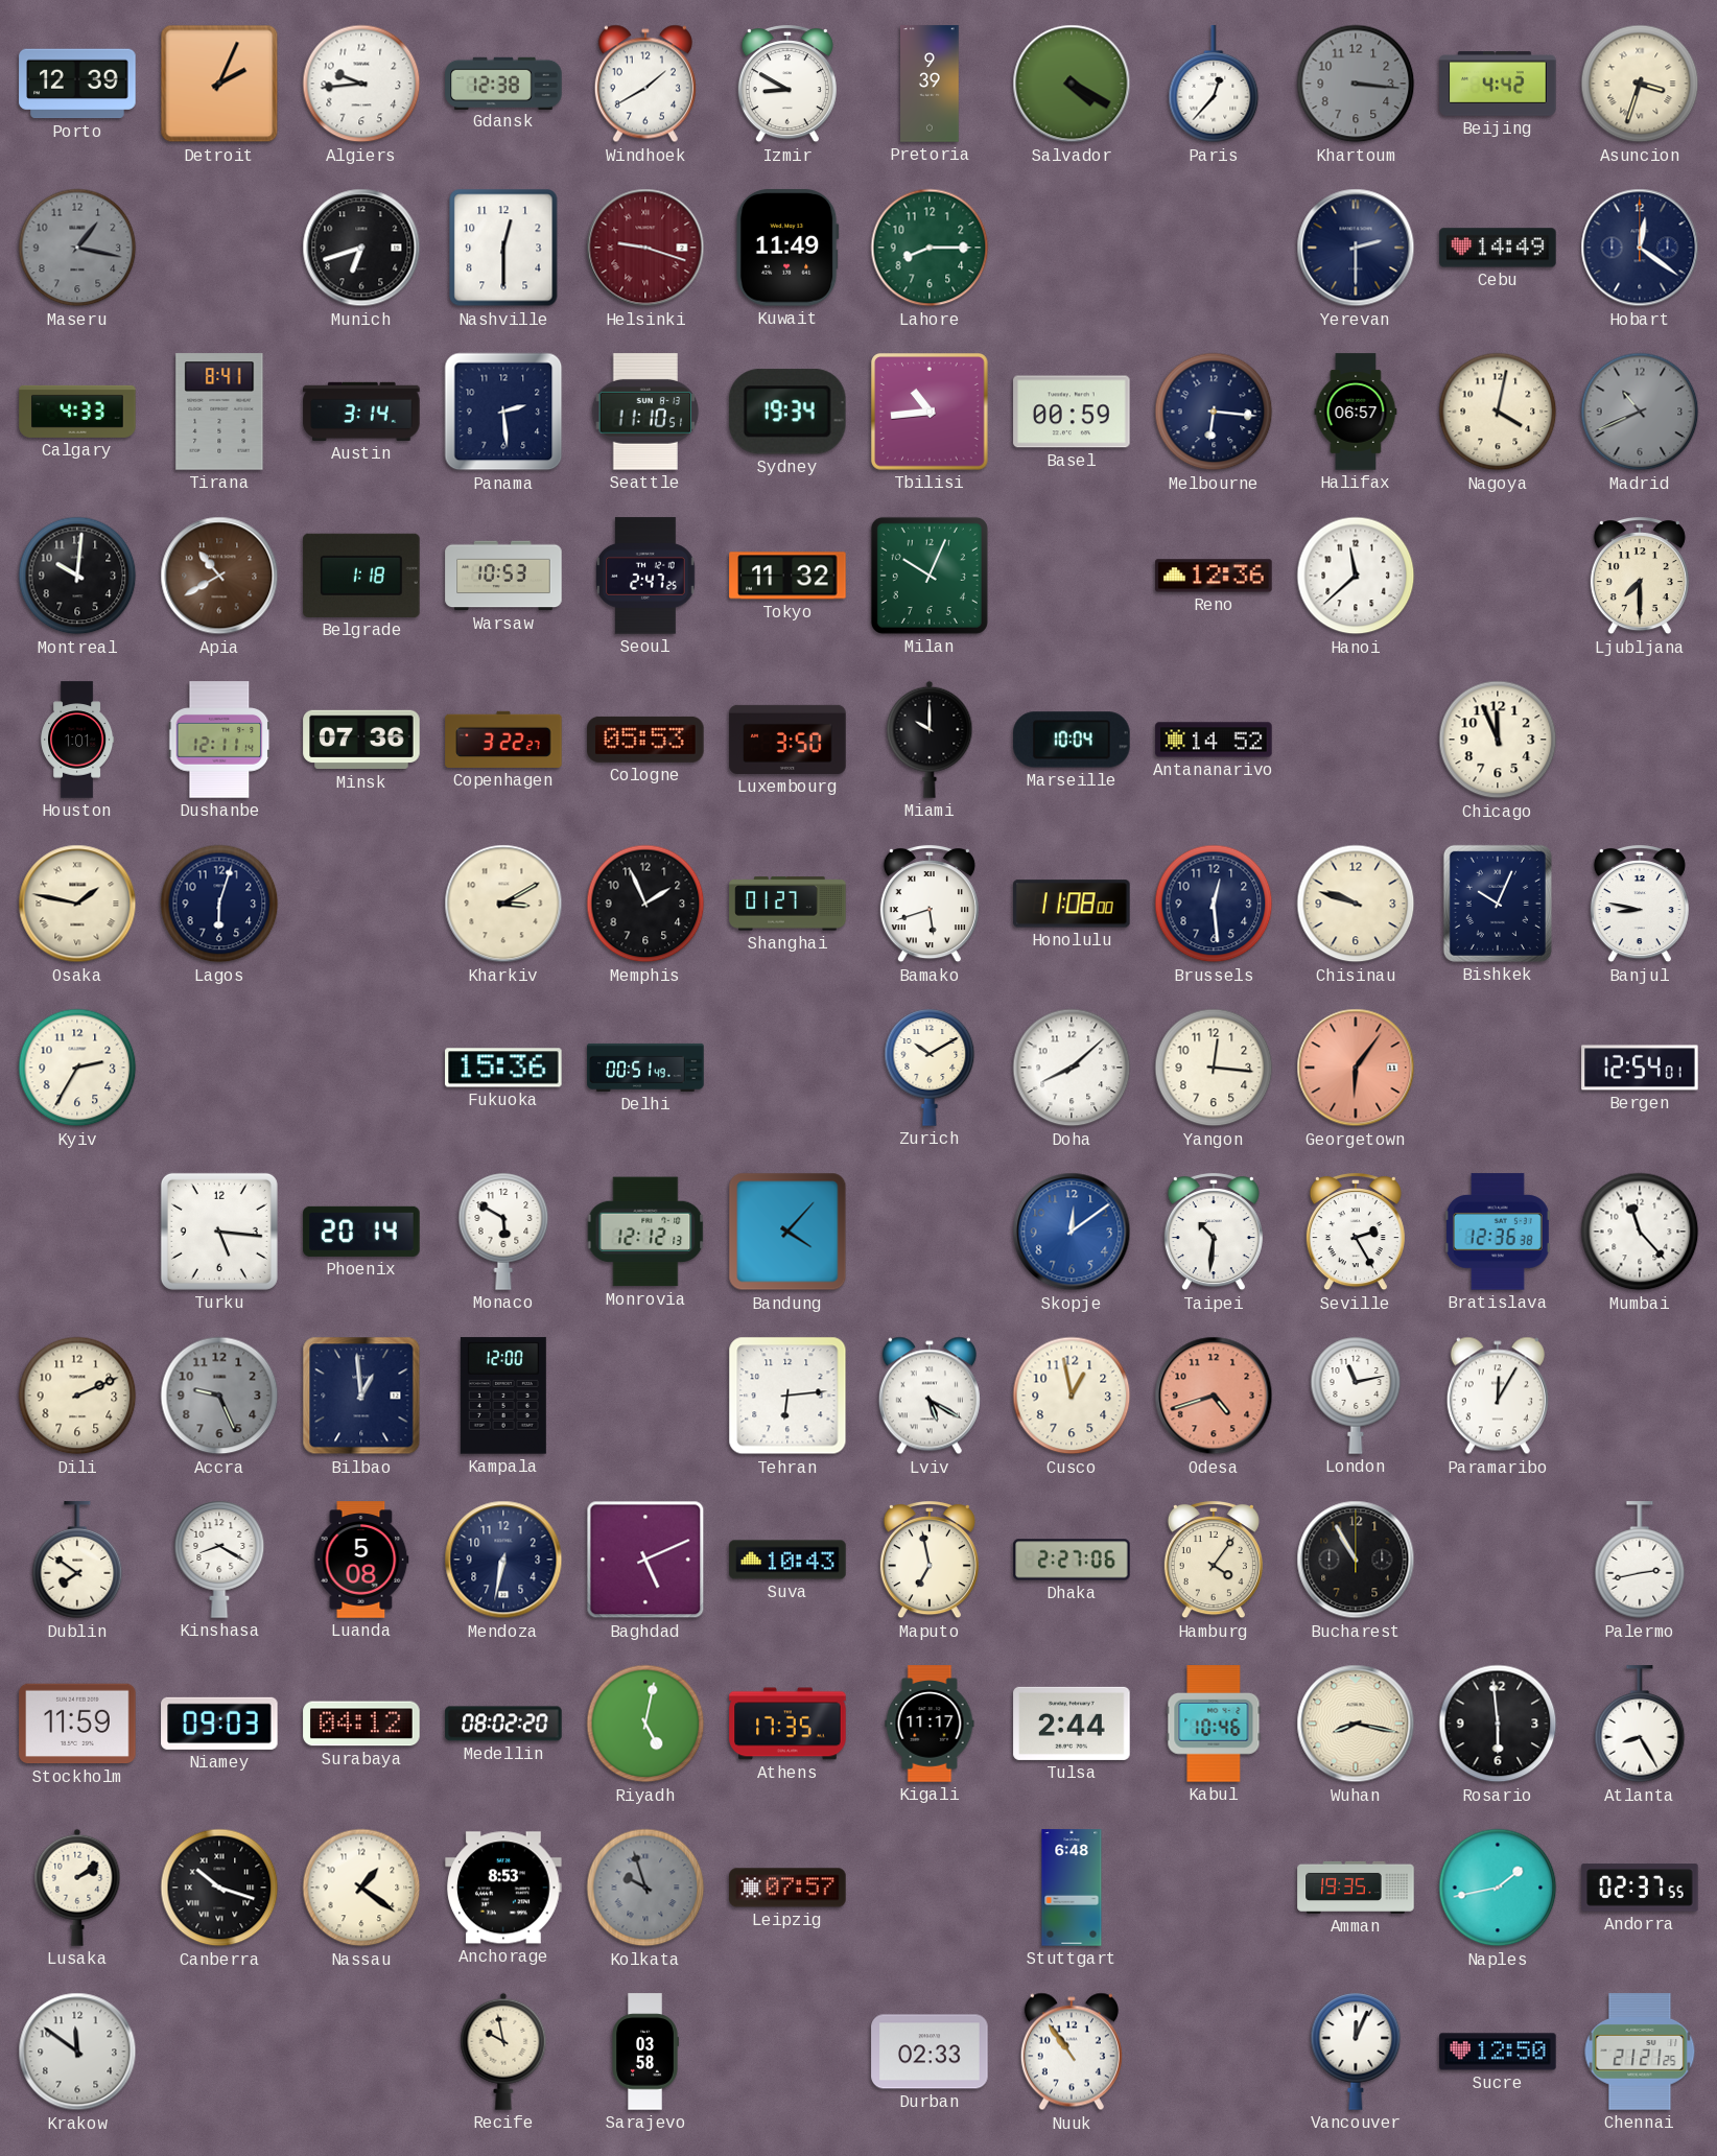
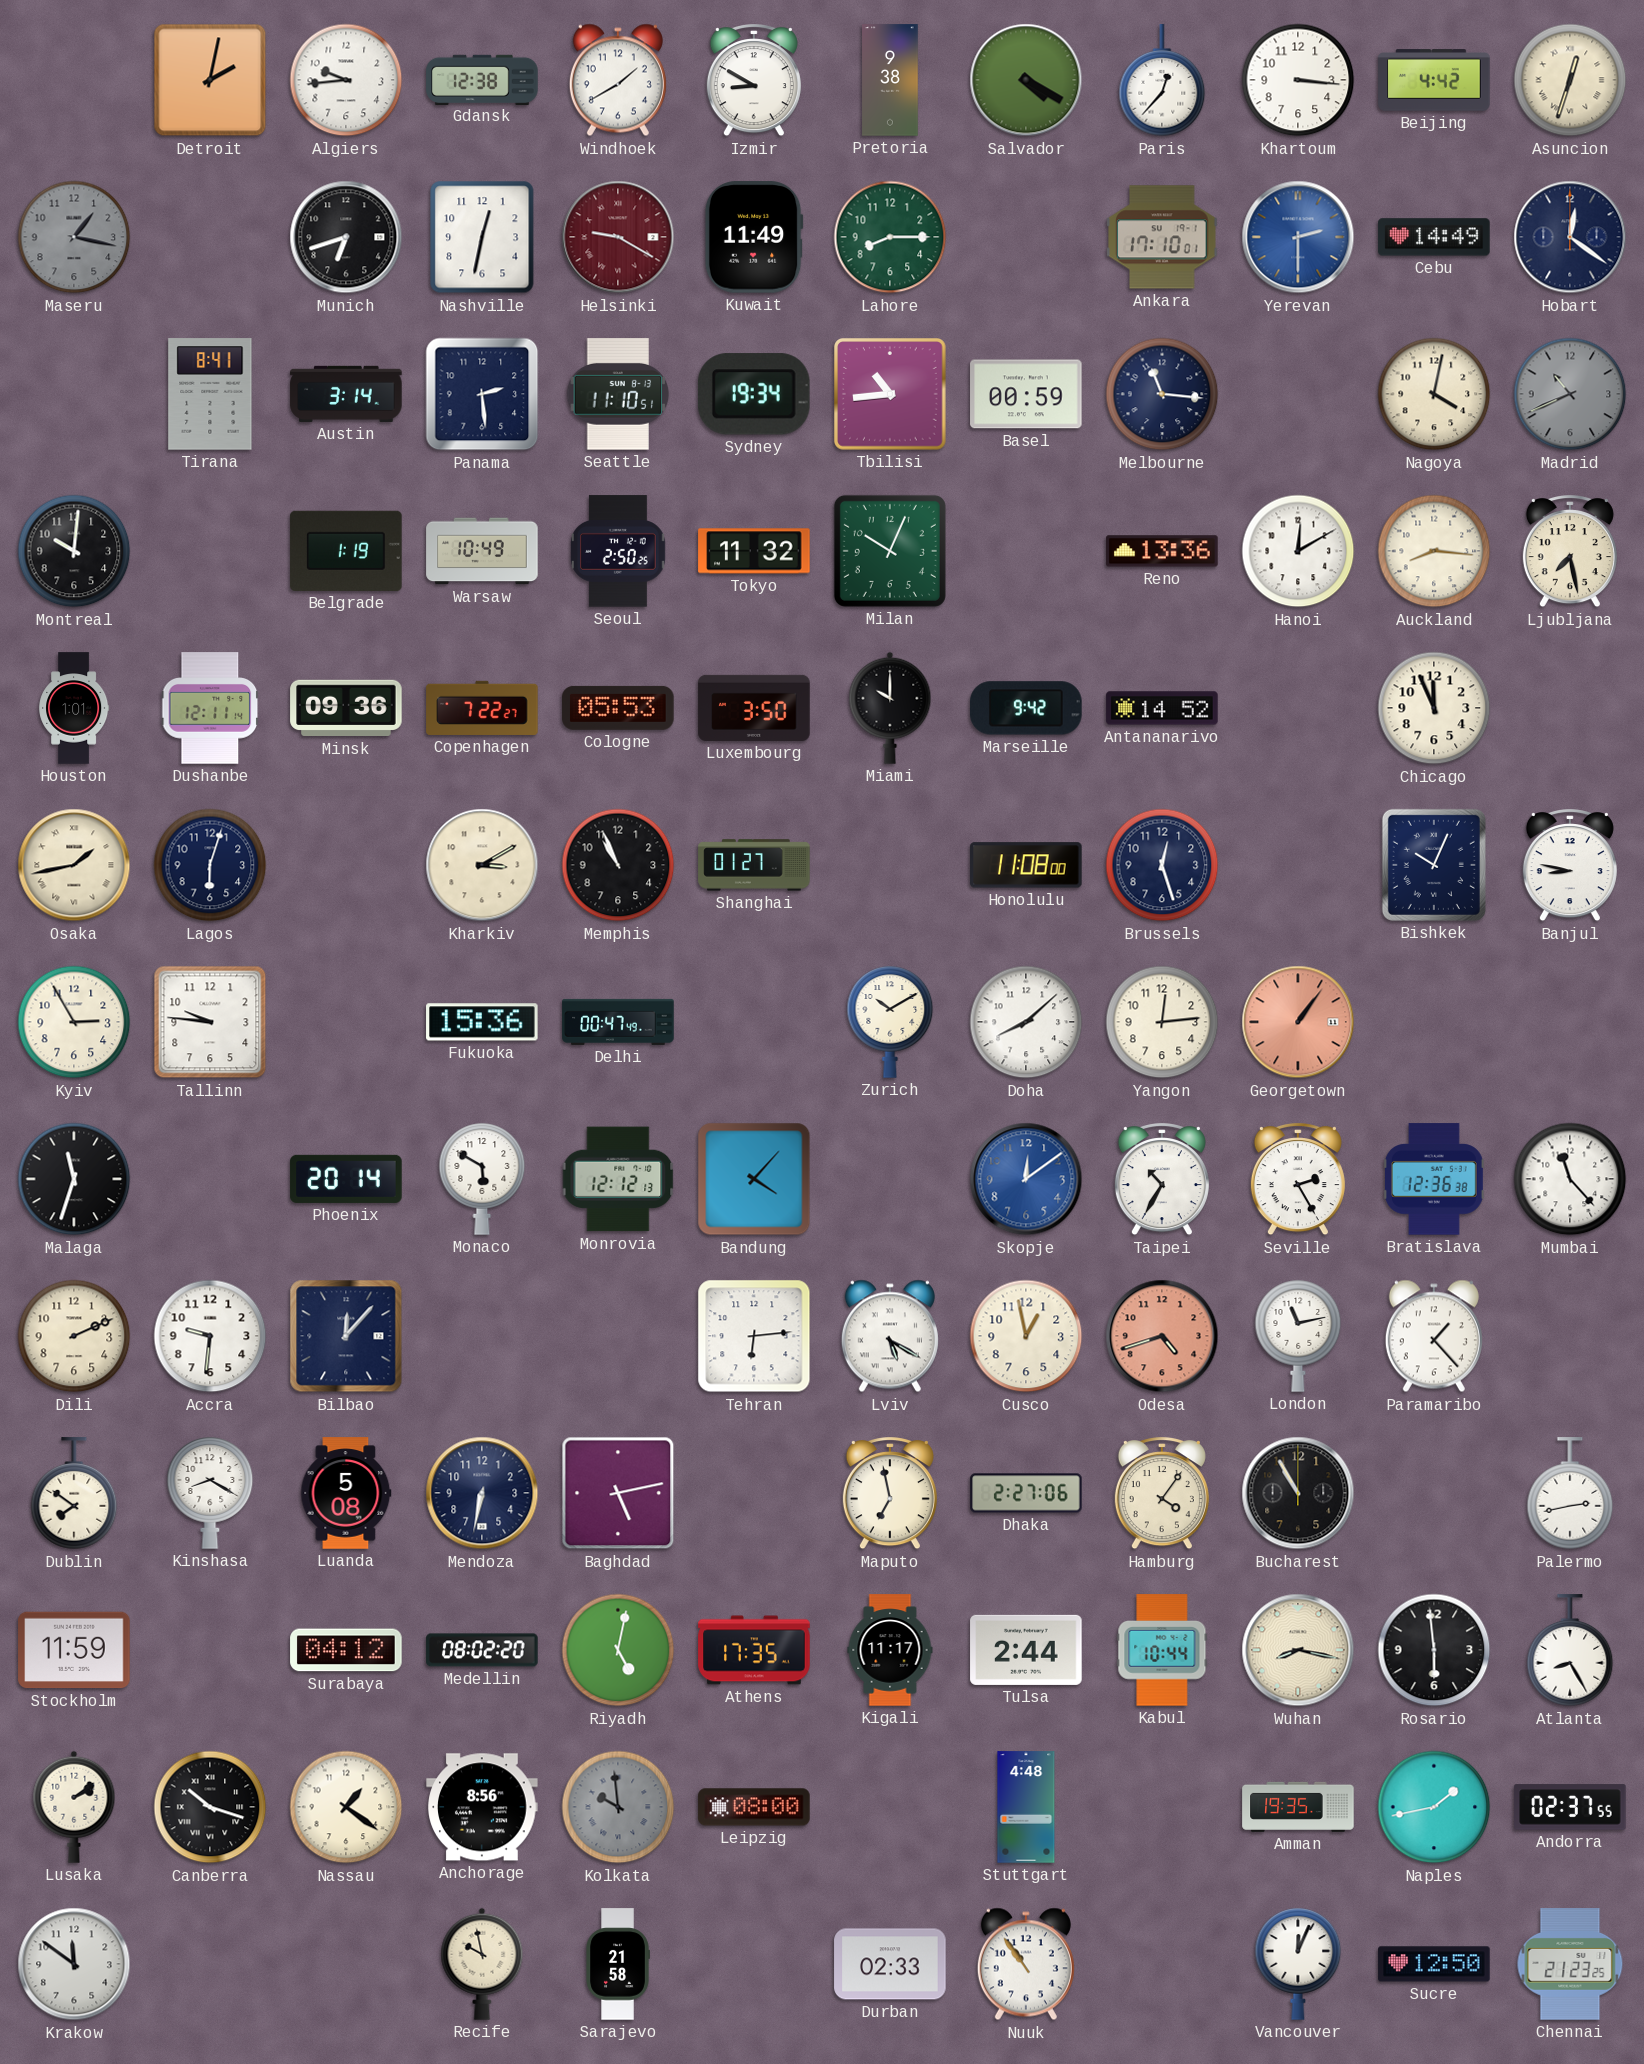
Porto: 12:39 -> none (77, 84)
Detroit: 2:04 -> 2:02 (210, 80)
Pretoria: 9:39 -> 9:38 (890, 80)
Khartoum dial: grey -> white (1298, 80)
Asuncion: 3:33 -> 12:33 (1570, 80)
Nashville: 12:30 -> 12:32 (482, 237)
Helsinki: 9:18 -> 9:20 (618, 237)
Ankara: none -> 17:10 (1162, 237)
Yerevan dial: navy -> blue (1298, 237)
Calgary: 4:33 -> none (77, 412)
Melbourne: 6:16 -> 11:16 (1162, 394)
Halifax: 06:57 -> none (1356, 412)
Apia: 10:40 -> none (219, 576)
Belgrade: 1:18 -> 1:19 (346, 551)
Warsaw: 10:53 -> 10:49 (482, 551)
Seoul: 2:47 -> 2:50 (619, 551)
Reno: 12:36 -> 13:36 (1162, 551)
Hanoi: 11:38 -> 12:10 (1298, 551)
Auckland: none -> 8:16 (1434, 551)
Ljubljana: 7:30 -> 7:28 (1570, 552)
Minsk: 07:36 -> 09:36 (346, 708)
Copenhagen: 3:22 -> 7:22 (482, 708)
Marseille: 10:04 -> 9:42 (1026, 708)
Osaka: 1:47 -> 1:43 (74, 865)
Memphis: 1:56 -> 10:56 (618, 865)
Bamako: 5:42 -> none (930, 905)
Brussels: 12:29 -> 12:27 (1162, 865)
Chisinau: 9:48 -> none (1356, 904)
Kyiv: 2:35 -> 2:55 (74, 1022)
Tallinn: none -> 9:46 (210, 1022)
Delhi: 00:51 -> 00:47 (618, 1022)
Yangon: 12:16 -> 12:14 (1162, 1022)
Georgetown: 6:06 -> 1:06 (1298, 1022)
Bergen: 12:54 -> none (1640, 1068)
Malaga: none -> 11:33 (74, 1179)
Turku: 5:16 -> none (219, 1232)
Taipei: 10:31 -> 10:35 (1162, 1180)
Accra: 9:26 -> 9:31 (210, 1336)
Accra dial: grey -> white (210, 1336)
Bilbao: 12:59 -> 12:07 (346, 1336)
Kampala: 12:00 -> none (503, 1396)
Paramaribo: 12:05 -> 1:23 (1434, 1336)
Baghdad: 5:11 -> 5:13 (618, 1493)
Suva: 10:43 -> none (787, 1560)
Niamey: 09:03 -> none (219, 1724)
Kabul: 10:46 -> 10:44 (1162, 1650)
Anchorage: 8:53 -> 8:56 (482, 1807)
Kolkata: 9:57 -> 9:59 (618, 1807)
Leipzig: 07:57 -> 08:00 (754, 1807)
Stuttgart: 6:48 -> 4:48 (1026, 1807)
Sarajevo: 03:58 -> 21:58 (618, 1964)
Chennai: 21:21 -> 21:23 (1570, 1964)
